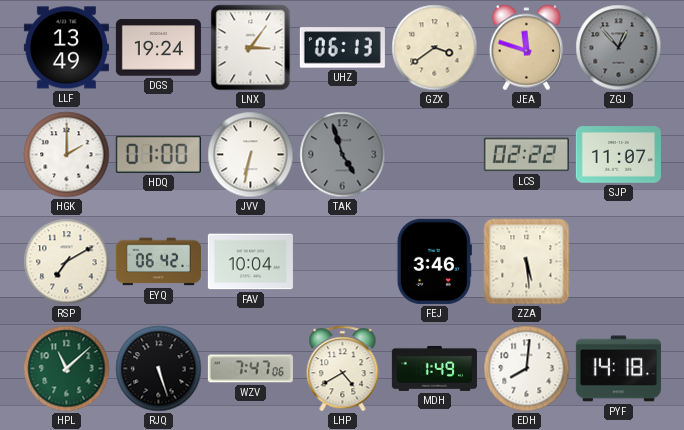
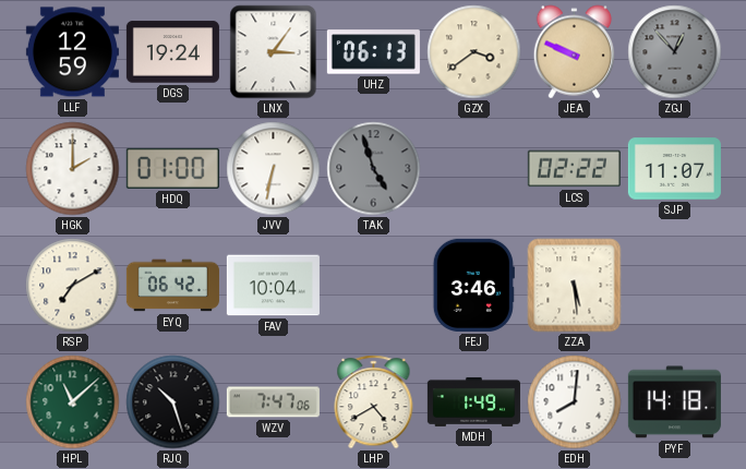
LLF: 13:49 -> 12:59 (72, 52)
JEA: 11:48 -> 9:49 (575, 52)
RJQ: 5:27 -> 10:27 (173, 402)
